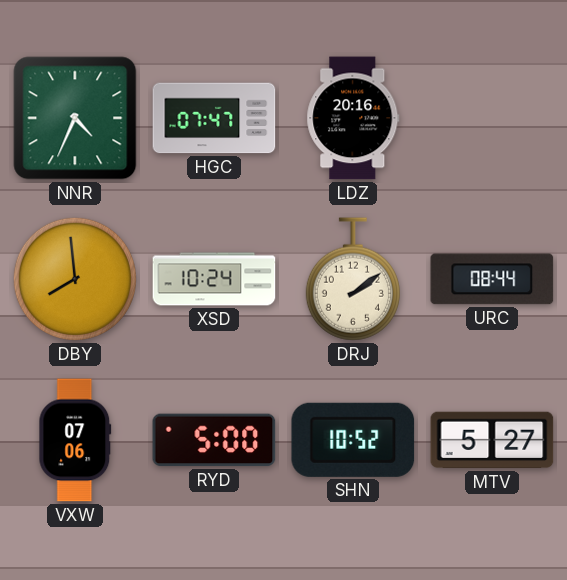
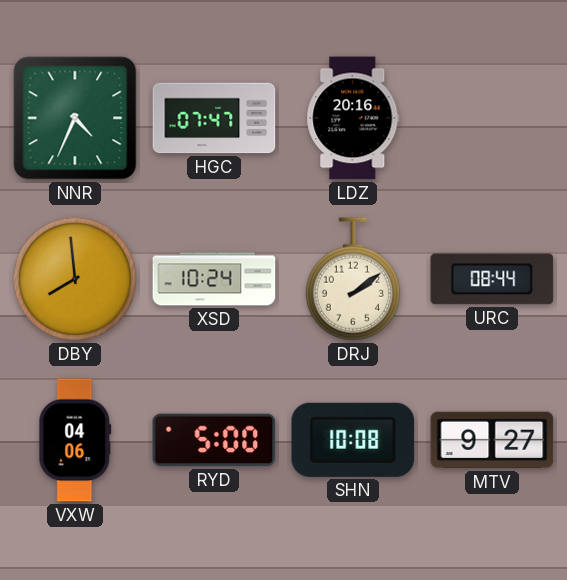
VXW: 07:06 -> 04:06 (75, 440)
SHN: 10:52 -> 10:08 (353, 440)
MTV: 5:27 -> 9:27 (492, 440)
